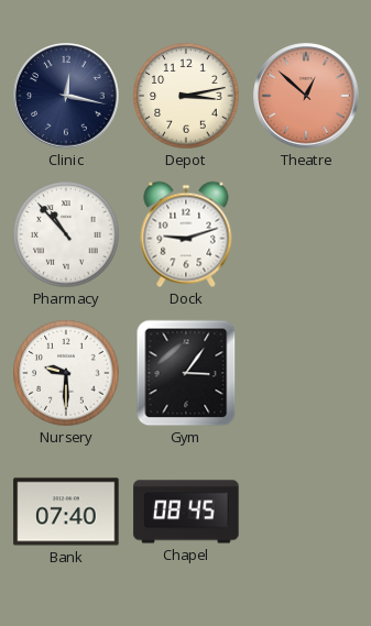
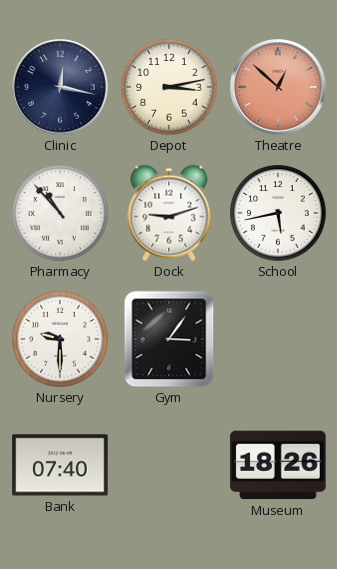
School: none -> 5:43 (278, 213)
Chapel: 08:45 -> none (186, 512)
Museum: none -> 18:26 (278, 465)
